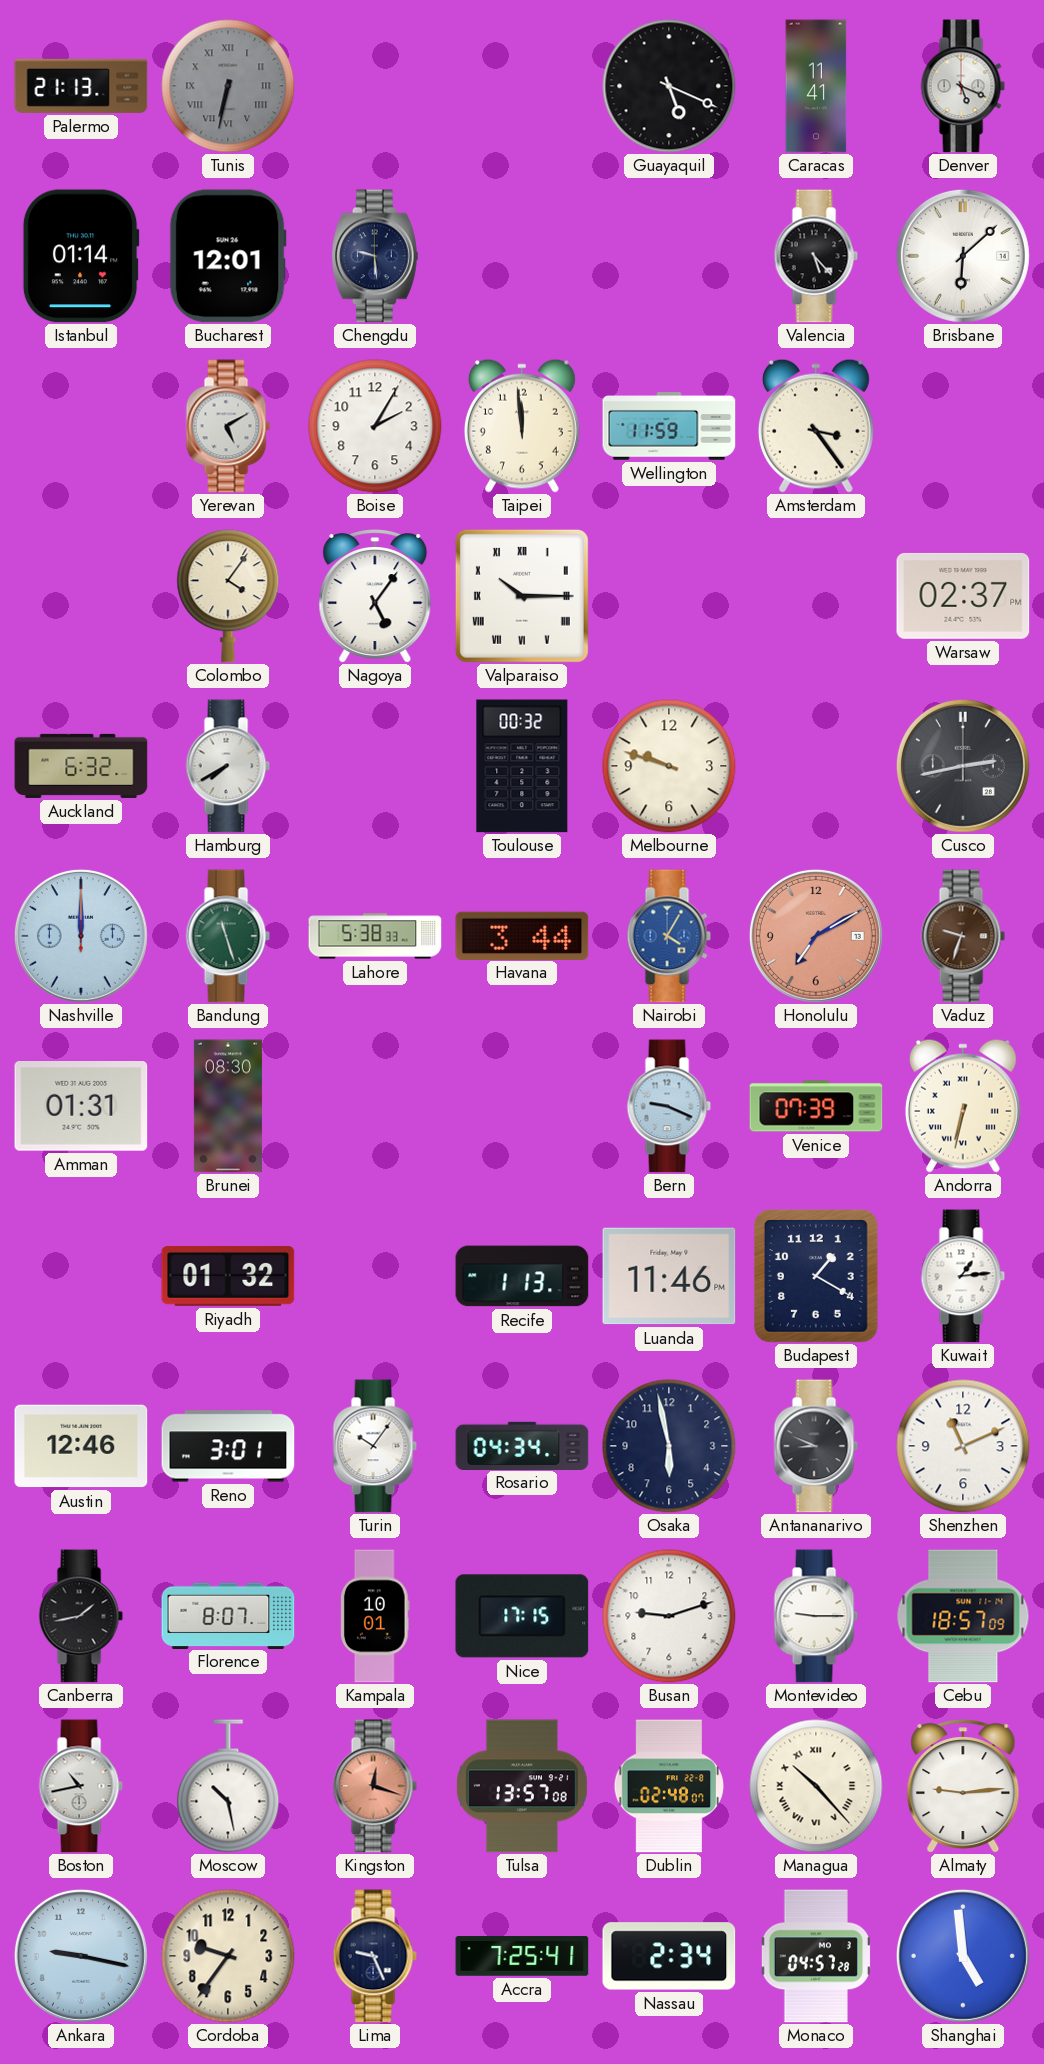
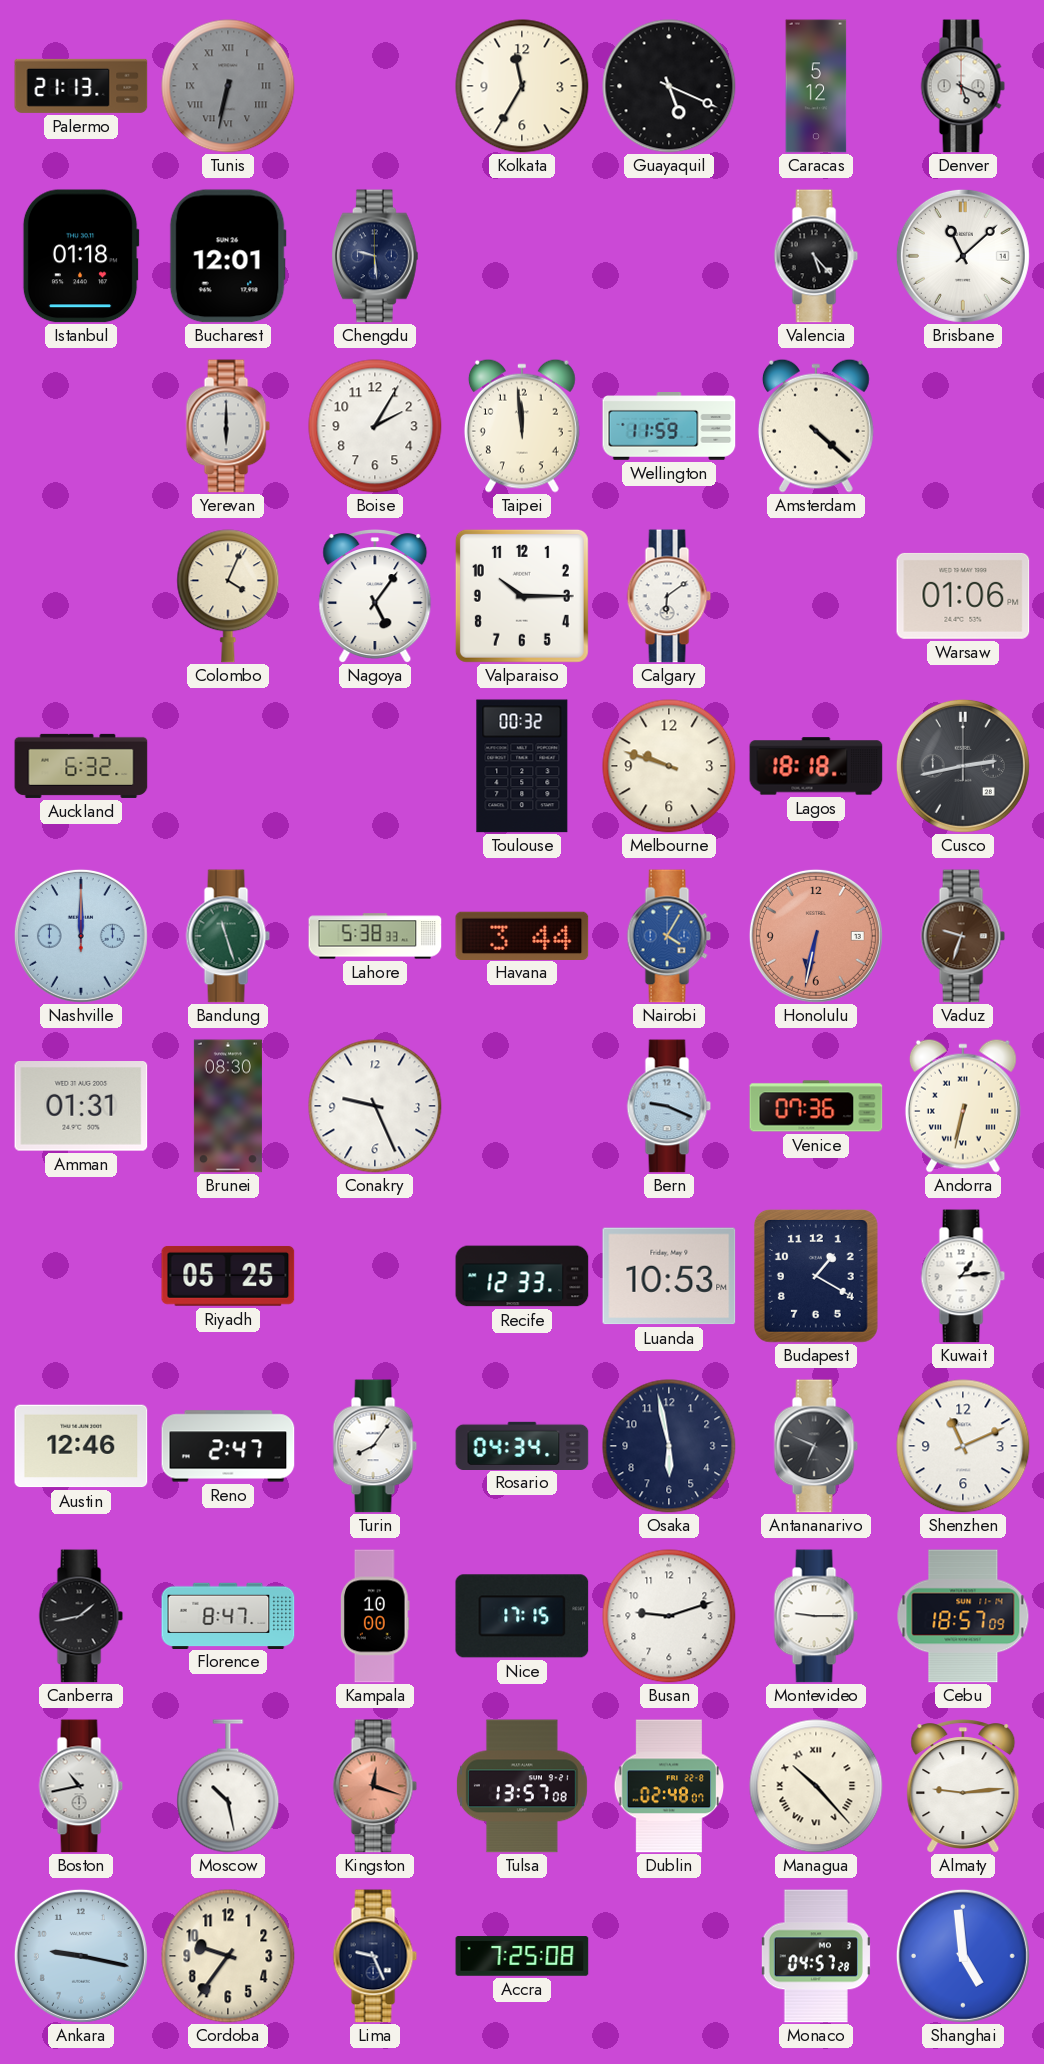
Kolkata: none -> 11:35 (522, 86)
Caracas: 11:41 -> 5:12 (816, 86)
Istanbul: 01:14 -> 01:18 (81, 256)
Brisbane: 6:08 -> 11:08 (963, 256)
Yerevan: 5:10 -> 6:00 (228, 426)
Amsterdam: 3:24 -> 4:22 (816, 426)
Colombo: 4:06 -> 4:04 (228, 596)
Valparaiso numerals: Roman -> Arabic (522, 596)
Calgary: none -> 6:09 (669, 596)
Warsaw: 02:37 -> 01:06 (963, 596)
Hamburg: 7:40 -> none (228, 766)
Lagos: none -> 18:18 (816, 766)
Honolulu: 7:10 -> 6:32 (816, 936)
Conakry: none -> 9:26 (375, 1106)
Venice: 07:39 -> 07:36 (816, 1106)
Riyadh: 01:32 -> 05:25 (228, 1276)
Recife: 1:13 -> 12:33 (522, 1276)
Luanda: 11:46 -> 10:53 (669, 1276)
Reno: 3:01 -> 2:47 (228, 1446)
Turin: 10:06 -> 8:06 (375, 1446)
Antananarivo: 8:49 -> 6:49 (816, 1446)
Florence: 8:07 -> 8:47 (228, 1615)
Kampala: 10:01 -> 10:00 (376, 1616)
Accra: 7:25:41 -> 7:25:08 (522, 1956)
Nassau: 2:34 -> none (669, 1956)
